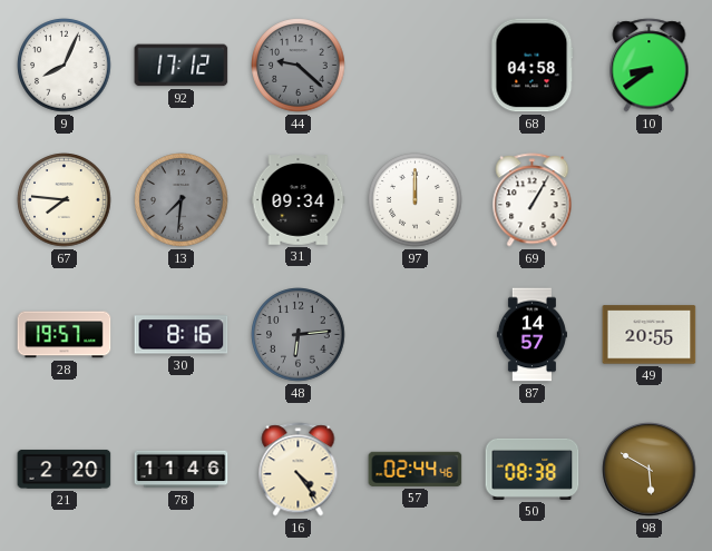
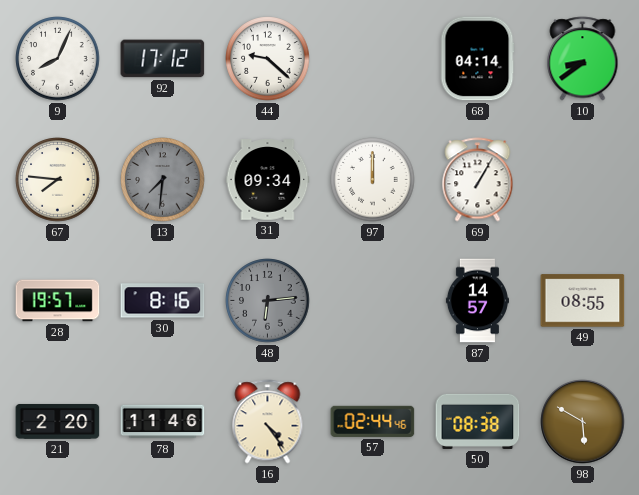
44 dial: grey -> white (268, 59)
68: 04:58 -> 04:14 (477, 59)
49: 20:55 -> 08:55 (583, 301)
